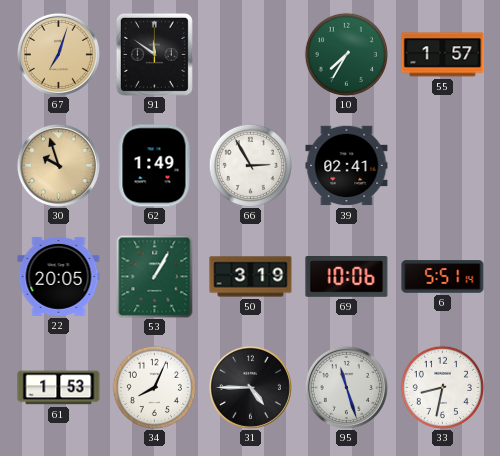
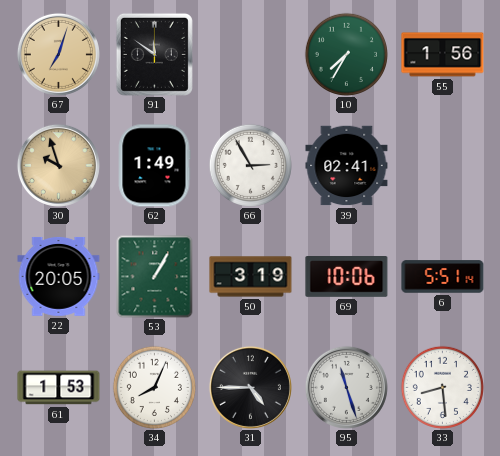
55: 1:57 -> 1:56 (443, 55)
33: 8:32 -> 8:29 (442, 387)
